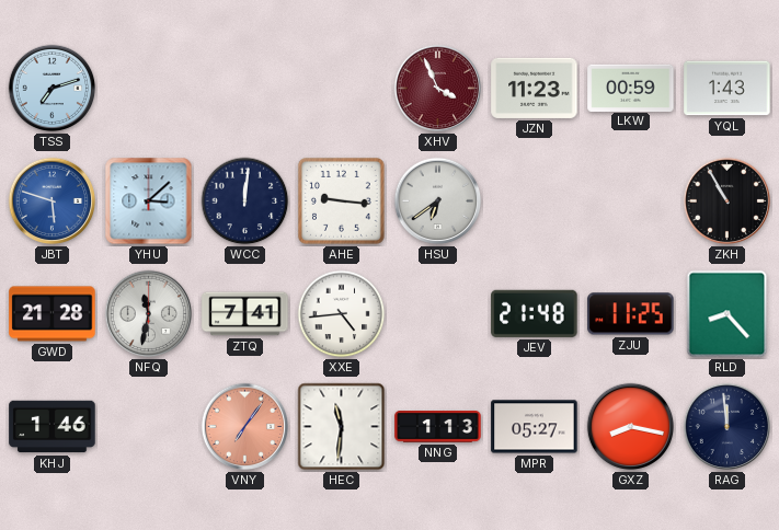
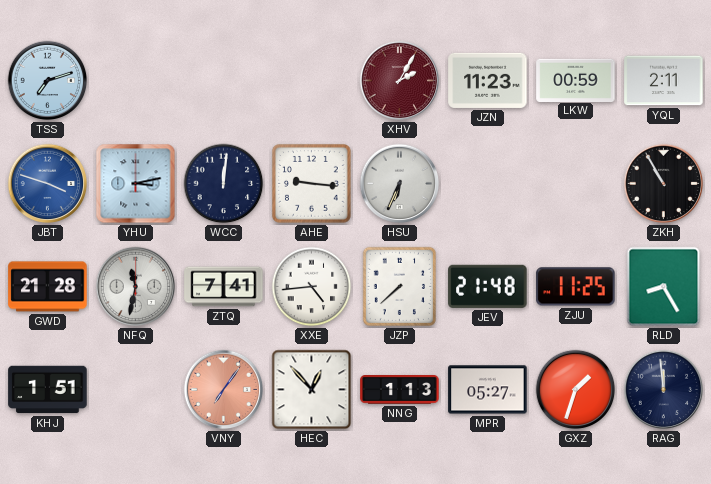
XHV: 3:56 -> 2:05 (400, 81)
YQL: 1:43 -> 2:11 (664, 81)
JBT: 5:48 -> 3:48 (48, 184)
YHU: 3:08 -> 3:13 (136, 184)
HSU: 6:39 -> 6:34 (400, 184)
JZP: none -> 7:38 (399, 286)
RLD: 8:23 -> 8:25 (664, 287)
KHJ: 1:46 -> 1:51 (48, 390)
HEC: 11:31 -> 12:53 (312, 390)
GXZ: 8:17 -> 1:33 (576, 390)
